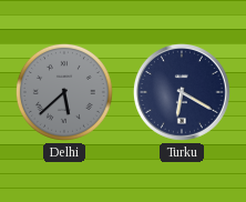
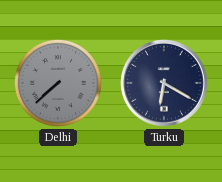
Delhi: 5:38 -> 7:38 (58, 83)
